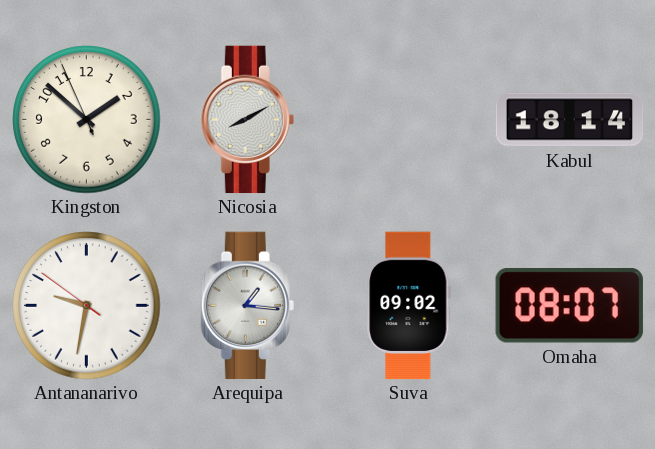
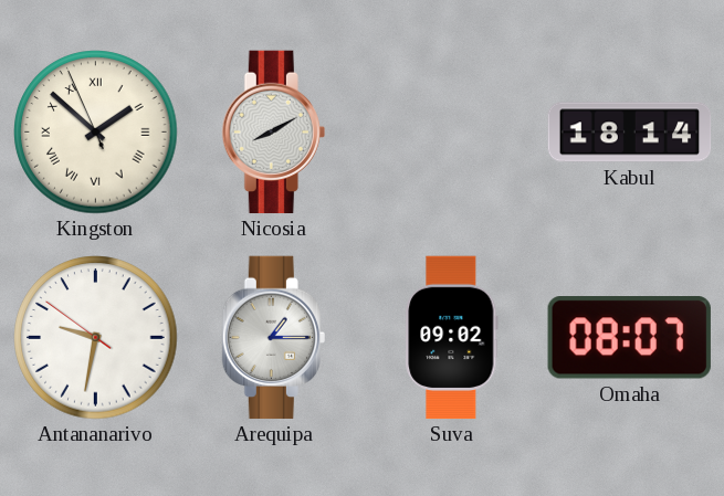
Kingston numerals: Arabic -> Roman (96, 133)
Arequipa: 1:16 -> 1:15 (273, 338)
